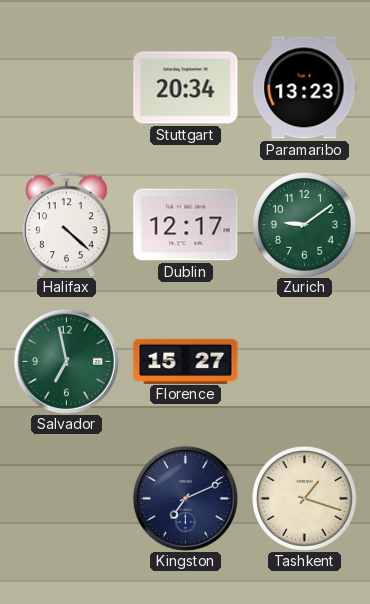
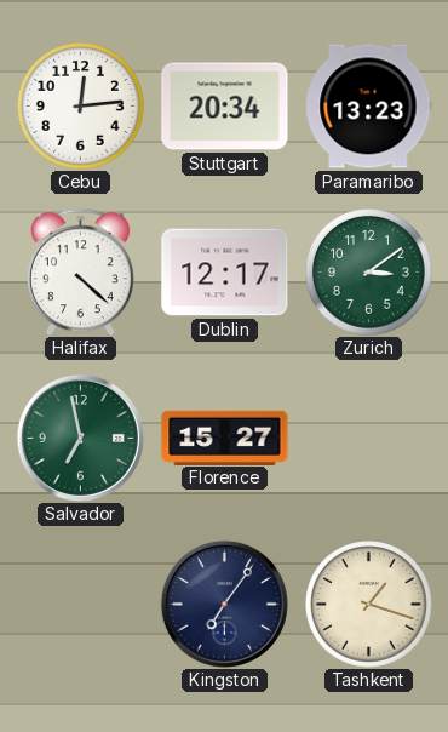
Cebu: none -> 12:14 (81, 107)
Zurich: 9:09 -> 3:09 (369, 273)
Kingston: 7:11 -> 7:06 (224, 604)
